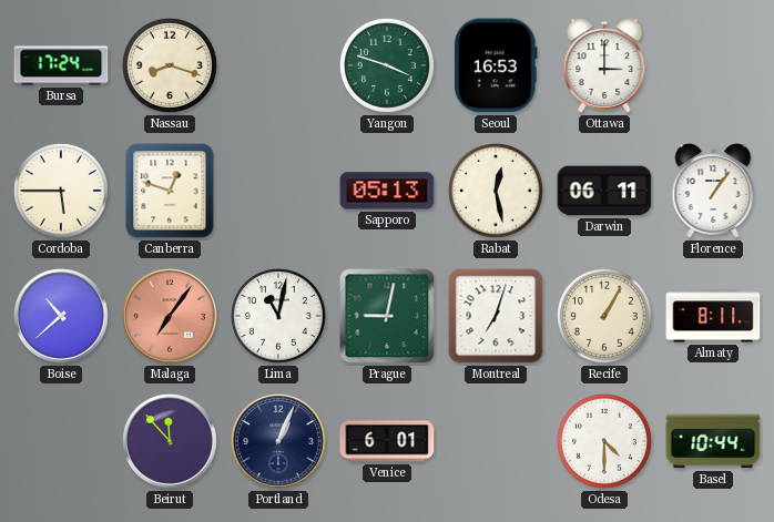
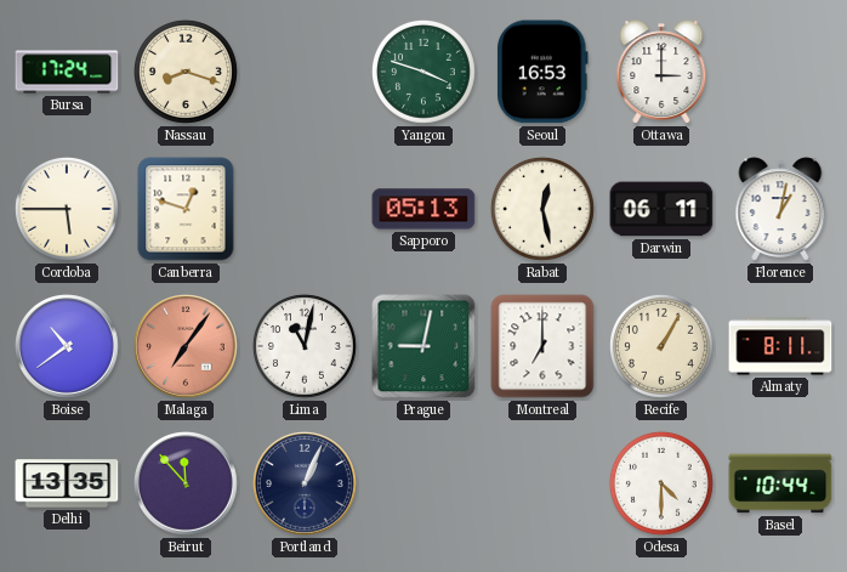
Florence: 1:06 -> 1:02 (780, 209)
Boise: 10:38 -> 10:39 (68, 347)
Montreal: 7:03 -> 7:00 (542, 346)
Delhi: none -> 13:35 (67, 483)
Venice: 6:01 -> none (387, 441)
